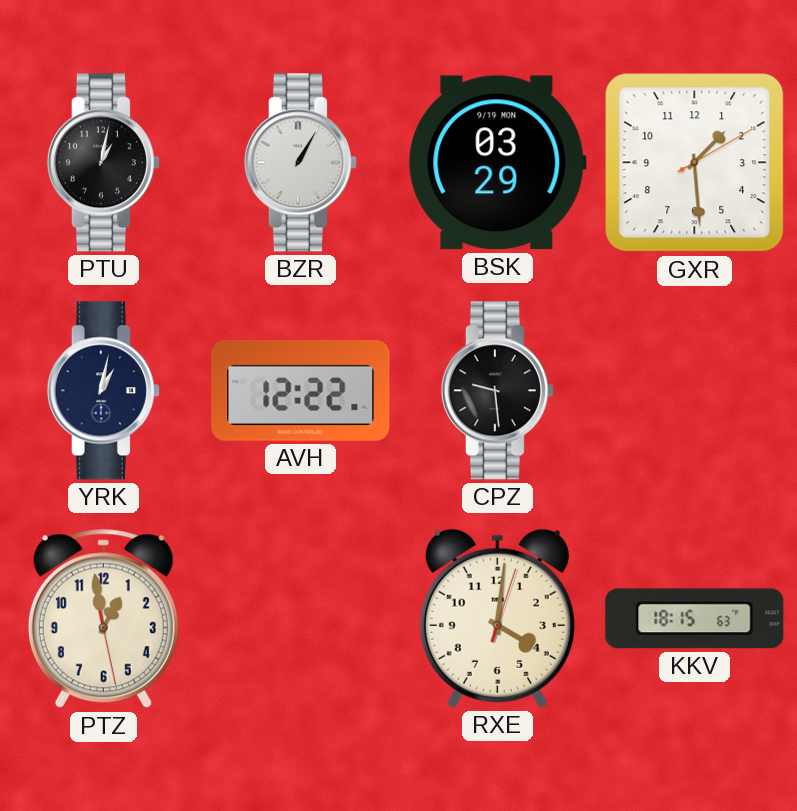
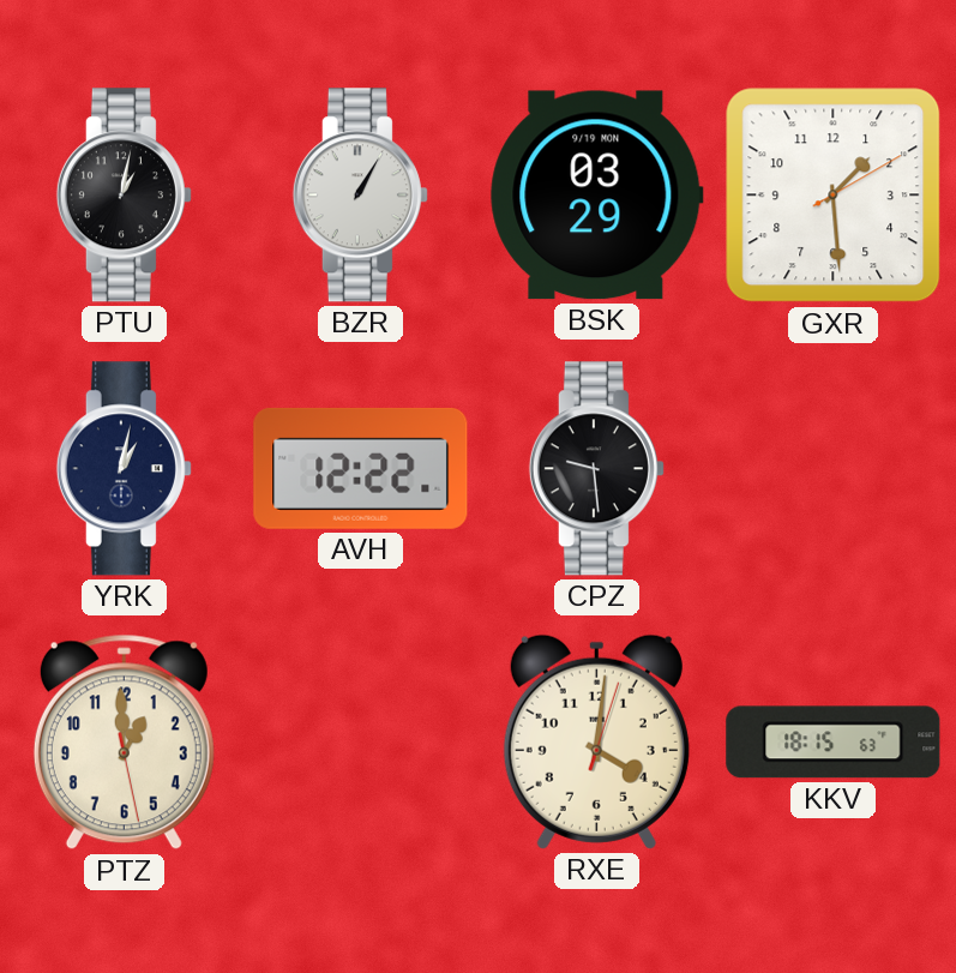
PTZ: 12:58 -> 12:59 (124, 743)
